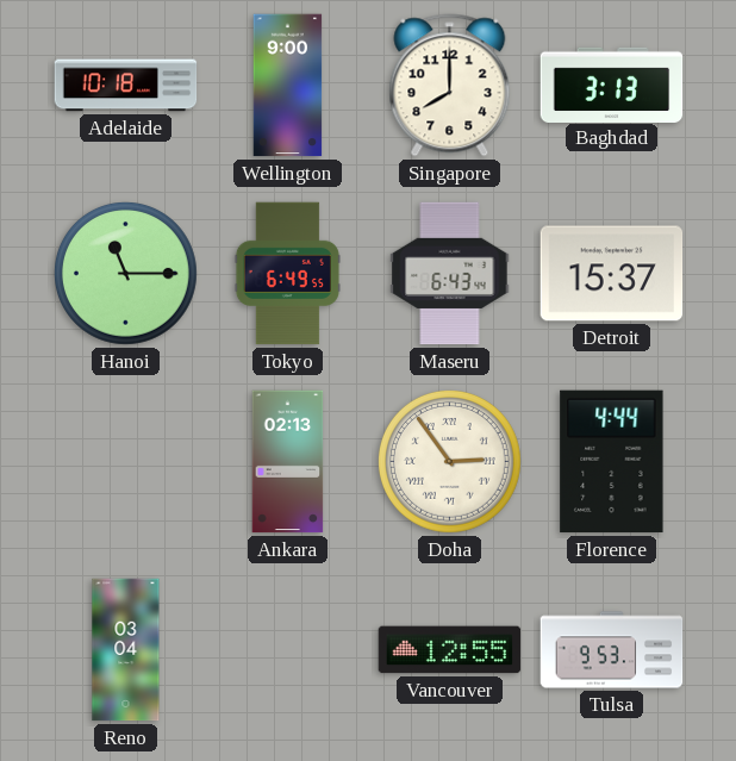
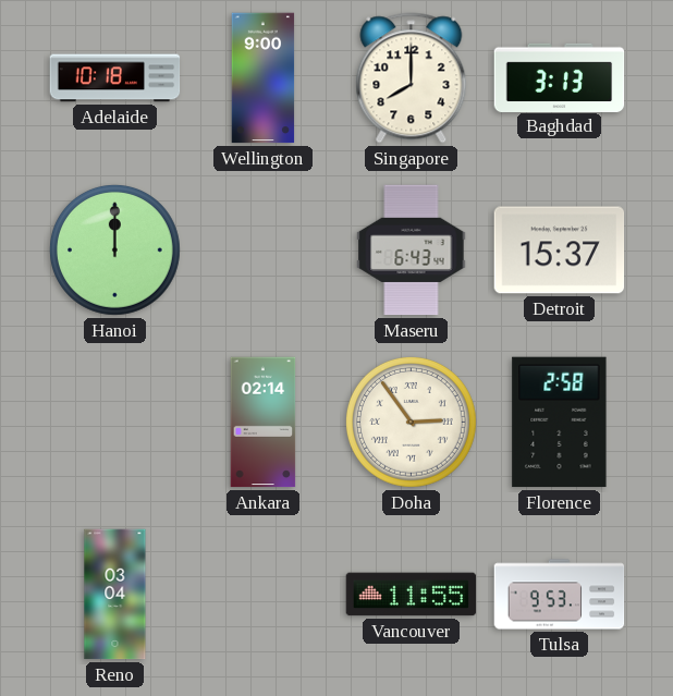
Hanoi: 11:15 -> 12:00 (115, 251)
Tokyo: 6:49 -> none (287, 274)
Ankara: 02:13 -> 02:14 (264, 423)
Florence: 4:44 -> 2:58 (560, 423)
Vancouver: 12:55 -> 11:55 (412, 595)
